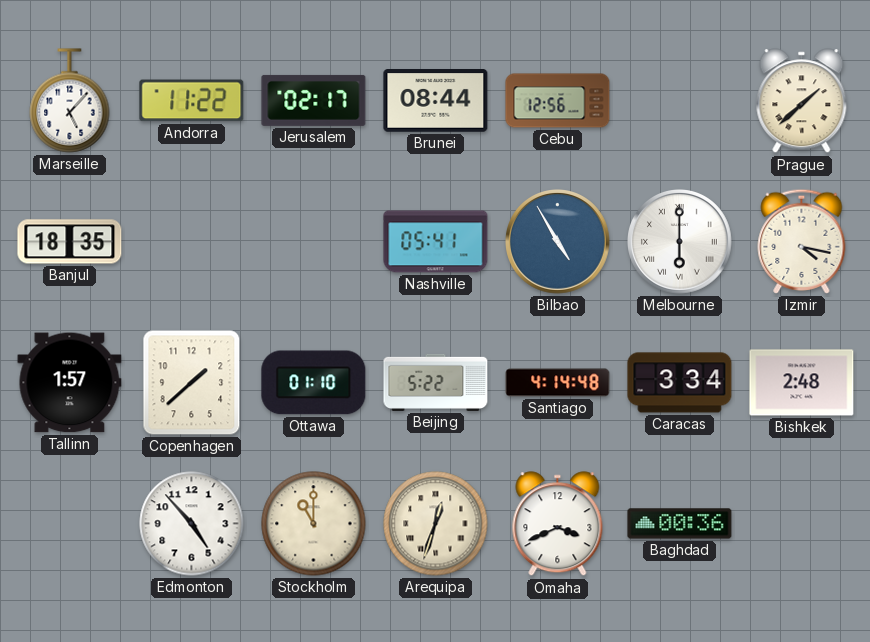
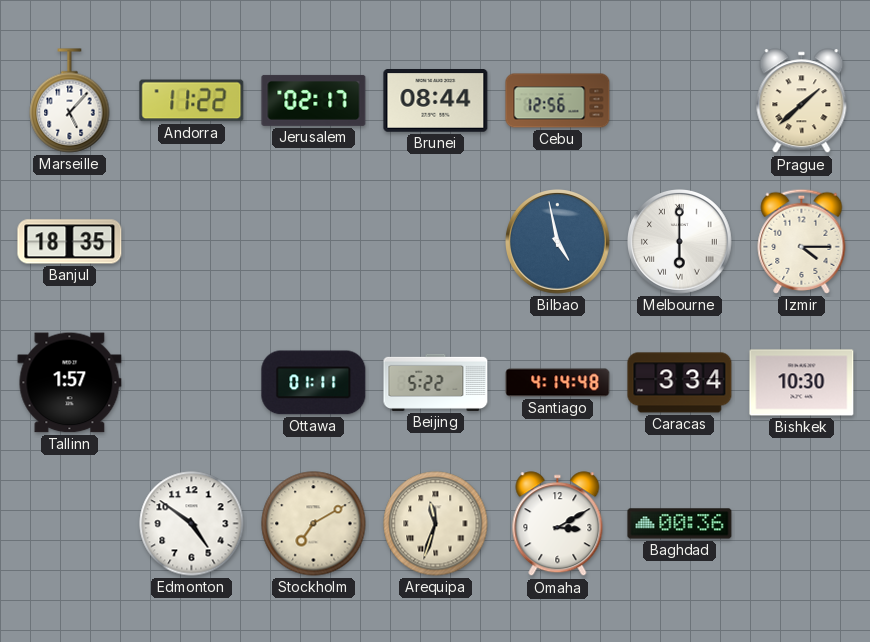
Nashville: 05:41 -> none (436, 242)
Bilbao: 4:55 -> 4:58 (558, 242)
Izmir: 4:17 -> 4:15 (802, 241)
Copenhagen: 1:38 -> none (192, 383)
Ottawa: 01:10 -> 01:11 (314, 383)
Bishkek: 2:48 -> 10:30 (802, 383)
Edmonton: 4:53 -> 4:51 (192, 524)
Stockholm: 11:00 -> 7:10 (314, 524)
Arequipa: 12:33 -> 11:33 (436, 524)
Omaha: 3:41 -> 3:10 (558, 524)
